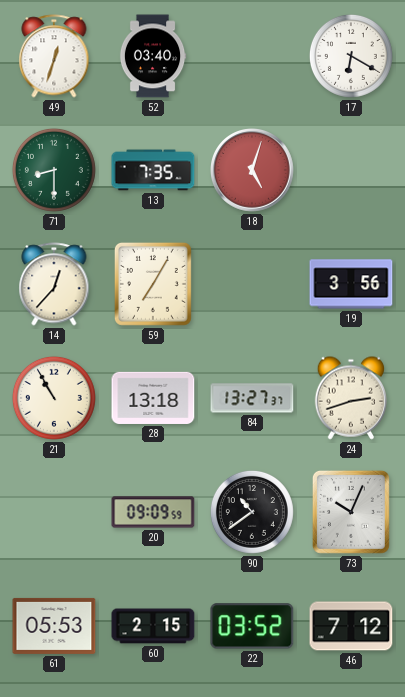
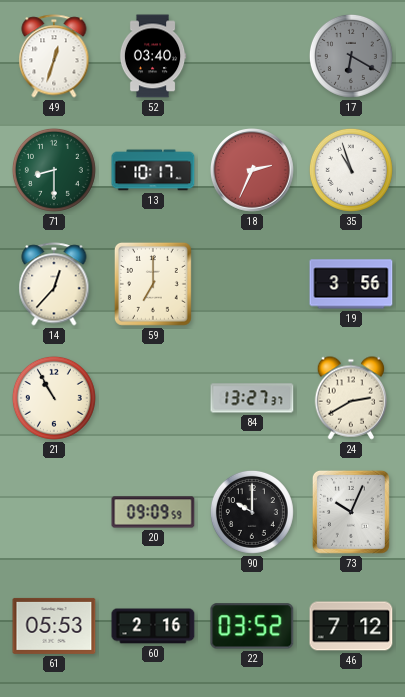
17 dial: white -> grey (351, 56)
13: 7:35 -> 10:17 (153, 170)
18: 5:03 -> 2:34 (252, 170)
35: none -> 10:57 (351, 170)
59: 7:05 -> 7:00 (153, 284)
28: 13:18 -> none (153, 398)
24: 2:42 -> 2:40 (351, 398)
90: 10:39 -> 10:00 (252, 512)
60: 2:15 -> 2:16 (153, 626)
